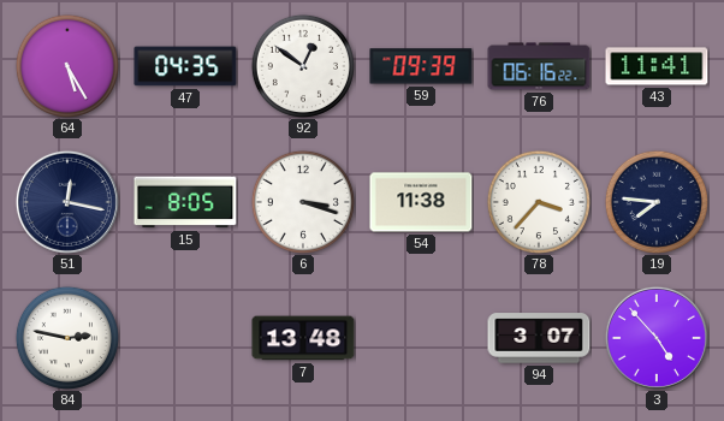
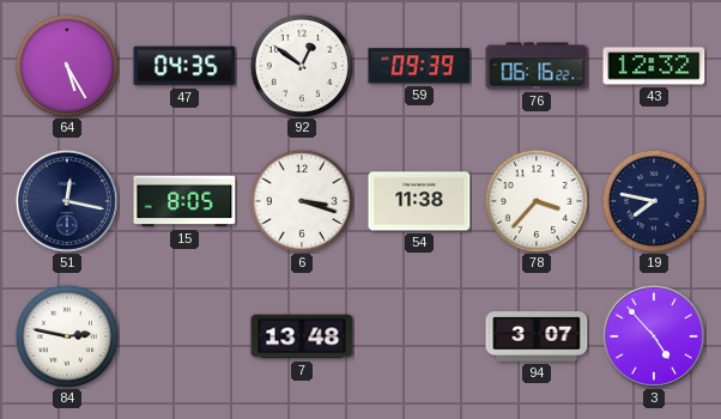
43: 11:41 -> 12:32 (654, 66)
19: 7:46 -> 7:47 (654, 201)
